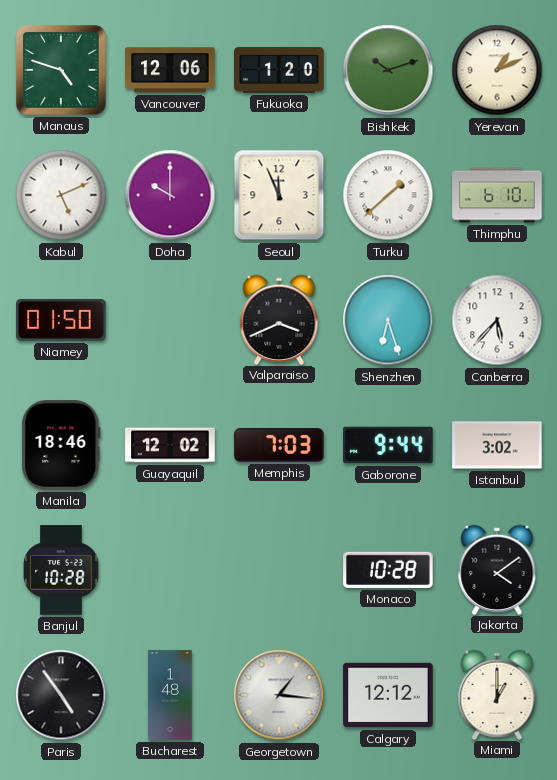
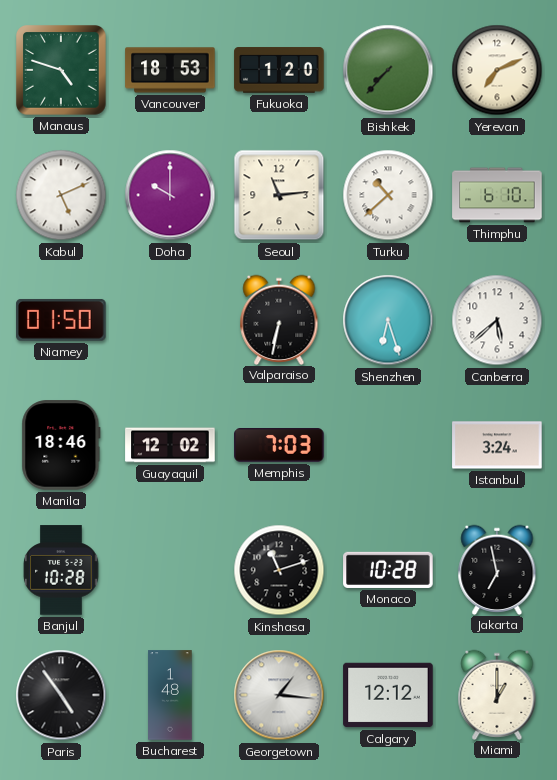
Vancouver: 12:06 -> 18:53 (170, 70)
Bishkek: 10:12 -> 7:37 (388, 70)
Yerevan: 1:11 -> 7:11 (497, 70)
Seoul: 11:56 -> 11:14 (279, 195)
Turku: 1:38 -> 10:38 (388, 195)
Valparaiso: 3:41 -> 6:32 (279, 319)
Canberra: 5:37 -> 5:38 (497, 320)
Gaborone: 9:44 -> none (388, 445)
Istanbul: 3:02 -> 3:24 (497, 445)
Kinshasa: none -> 11:12 (279, 570)
Jakarta: 4:09 -> 6:58 (497, 569)
